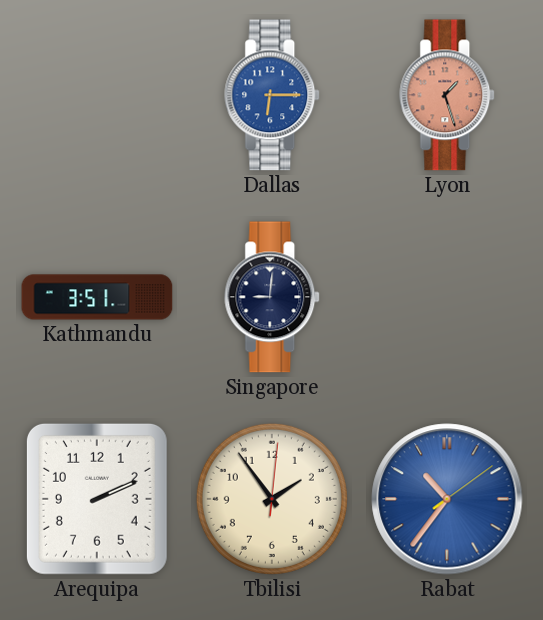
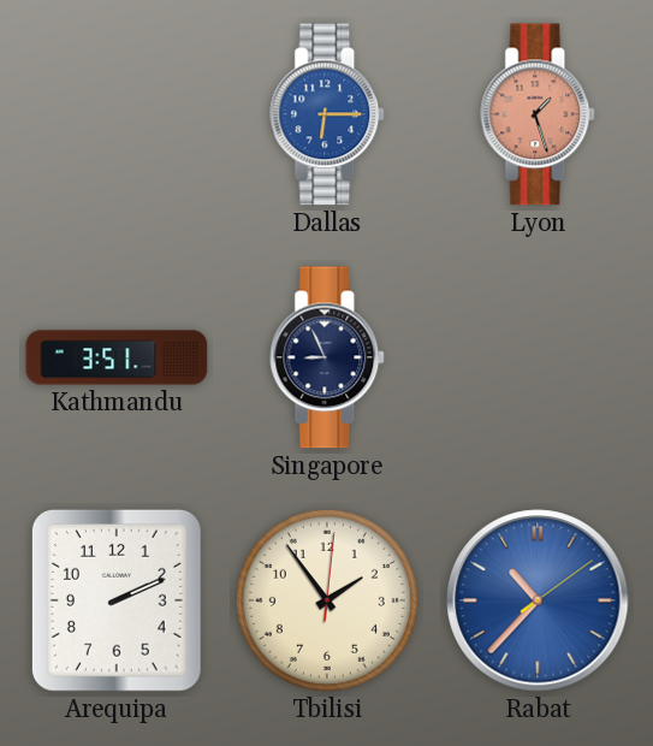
Singapore: 9:01 -> 8:56 (328, 357)
Rabat: 10:36 -> 10:37 (538, 600)
